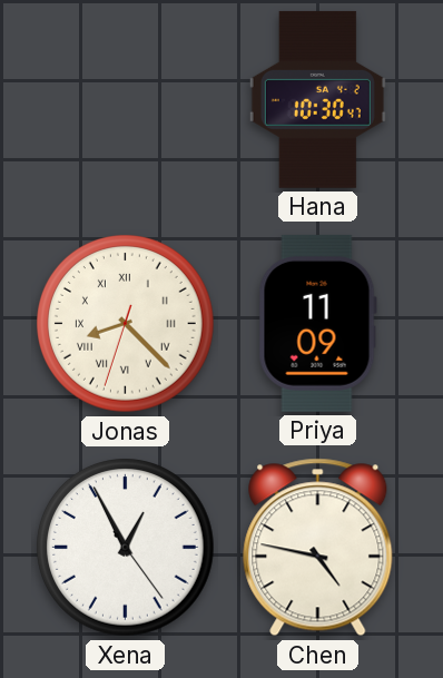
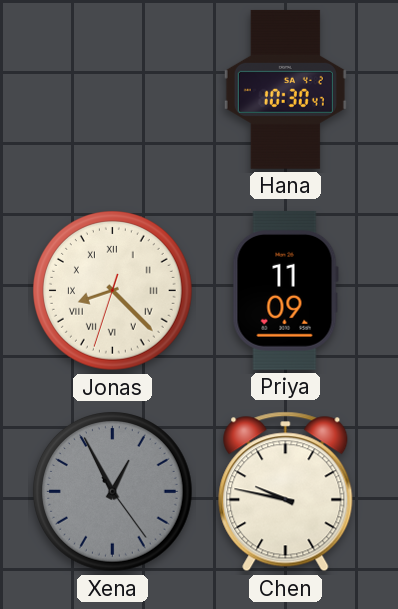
Xena dial: white -> grey (113, 492)
Chen: 4:47 -> 9:47 (286, 492)
